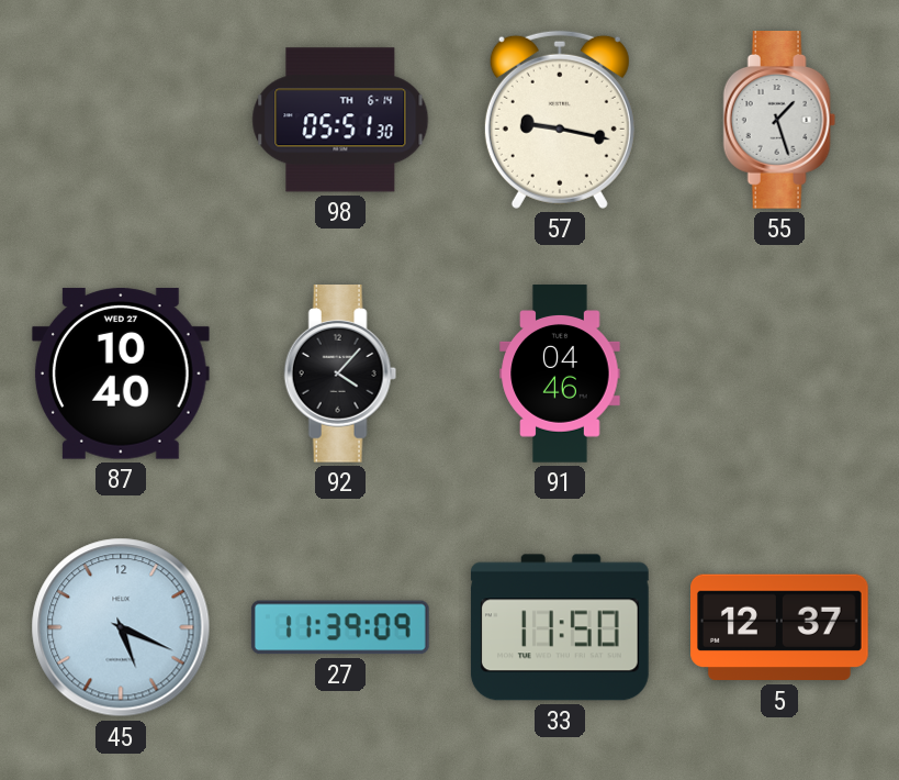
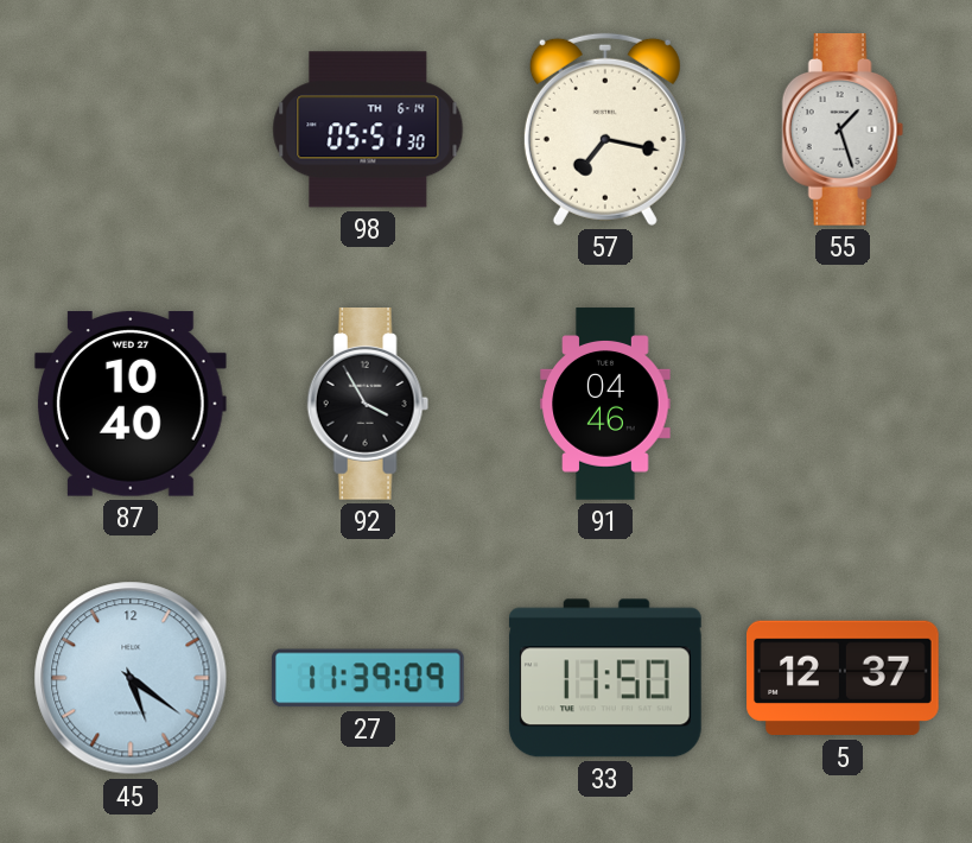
57: 9:17 -> 7:17 (605, 129)
92: 4:07 -> 3:55 (368, 405)
45: 5:19 -> 5:21 (131, 678)
